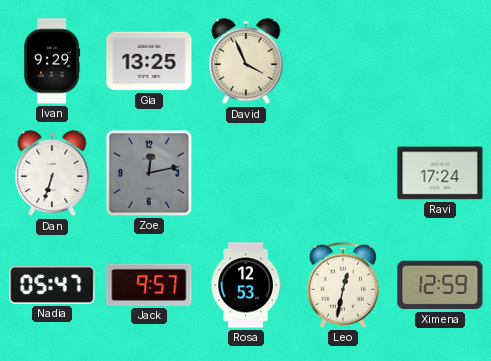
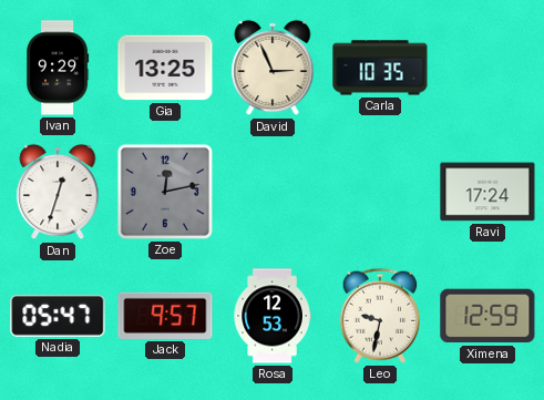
David: 3:56 -> 2:56 (273, 68)
Carla: none -> 10:35 (380, 68)
Dan: 6:33 -> 12:33 (58, 192)
Leo: 12:32 -> 9:32 (380, 316)
